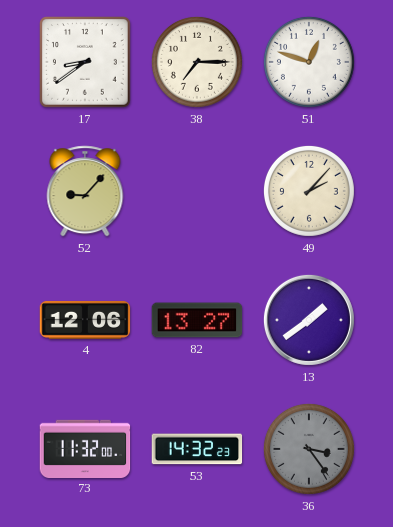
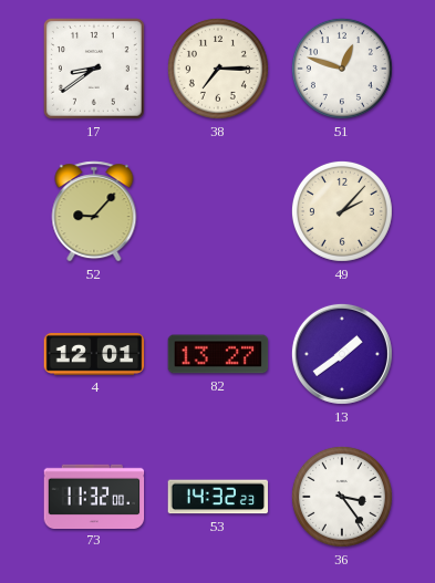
4: 12:06 -> 12:01 (94, 354)
36 dial: grey -> white (342, 497)
